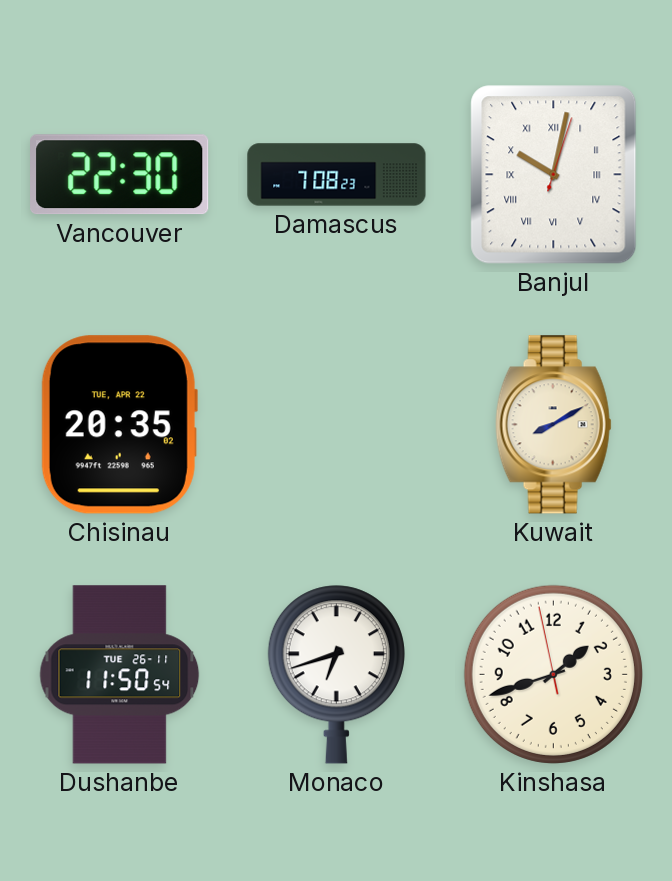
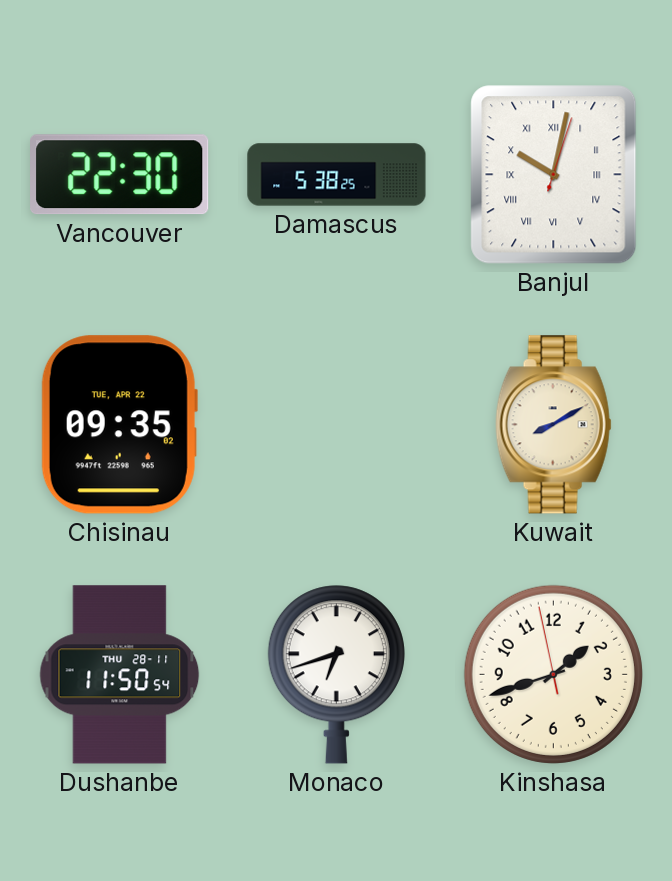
Damascus: 7:08 -> 5:38 (337, 175)
Chisinau: 20:35 -> 09:35 (119, 425)
Dushanbe date: TUE 26-11 -> THU 28-11 (120, 675)
